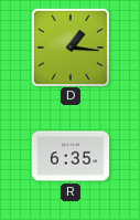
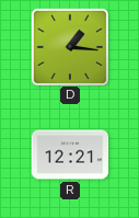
R: 6:35 -> 12:21 (70, 154)
